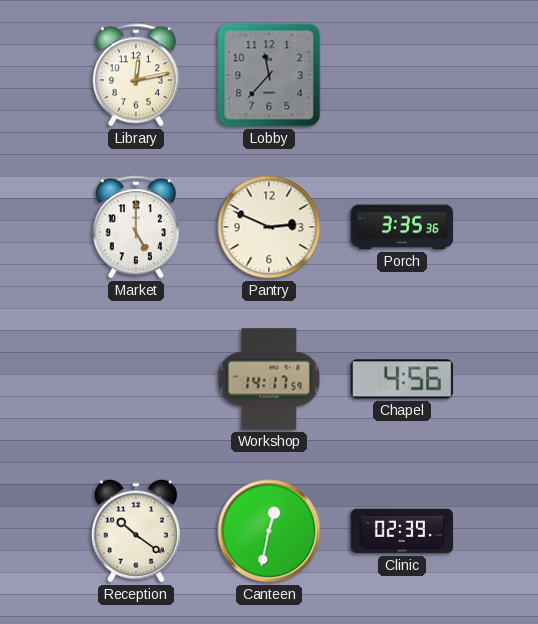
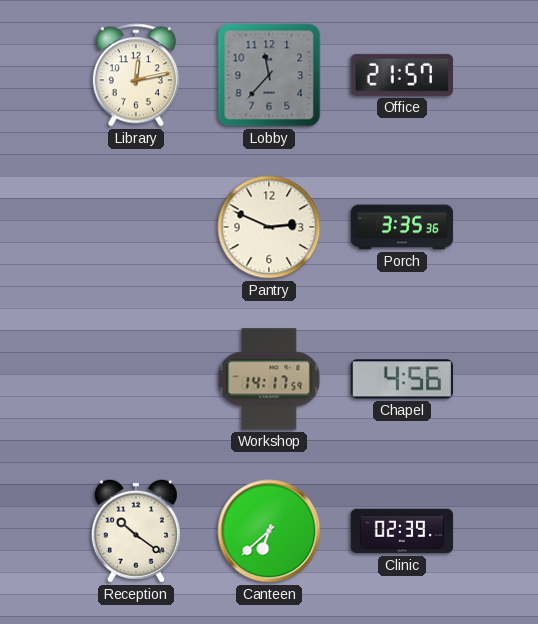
Office: none -> 21:57 (401, 75)
Market: 5:00 -> none (136, 227)
Canteen: 12:32 -> 6:38 (269, 531)
